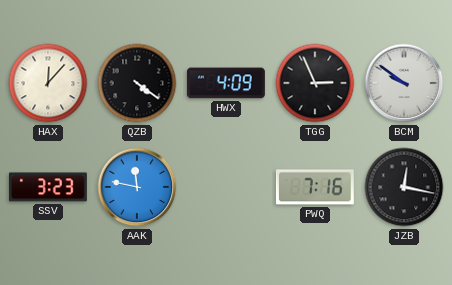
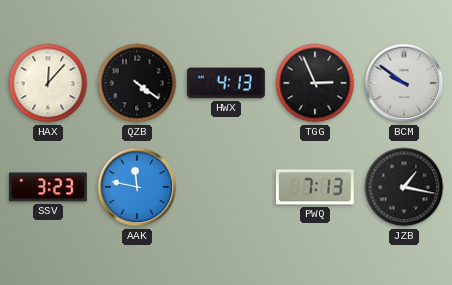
HWX: 4:09 -> 4:13 (226, 83)
PWQ: 7:16 -> 7:13 (315, 187)
JZB: 12:17 -> 1:17 (404, 187)
